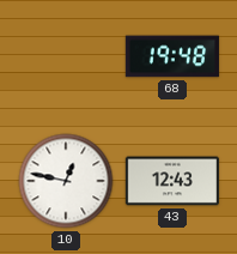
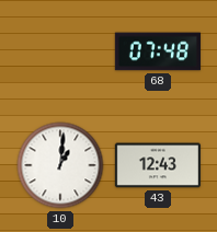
68: 19:48 -> 07:48 (158, 51)
10: 12:47 -> 1:01 (60, 165)
